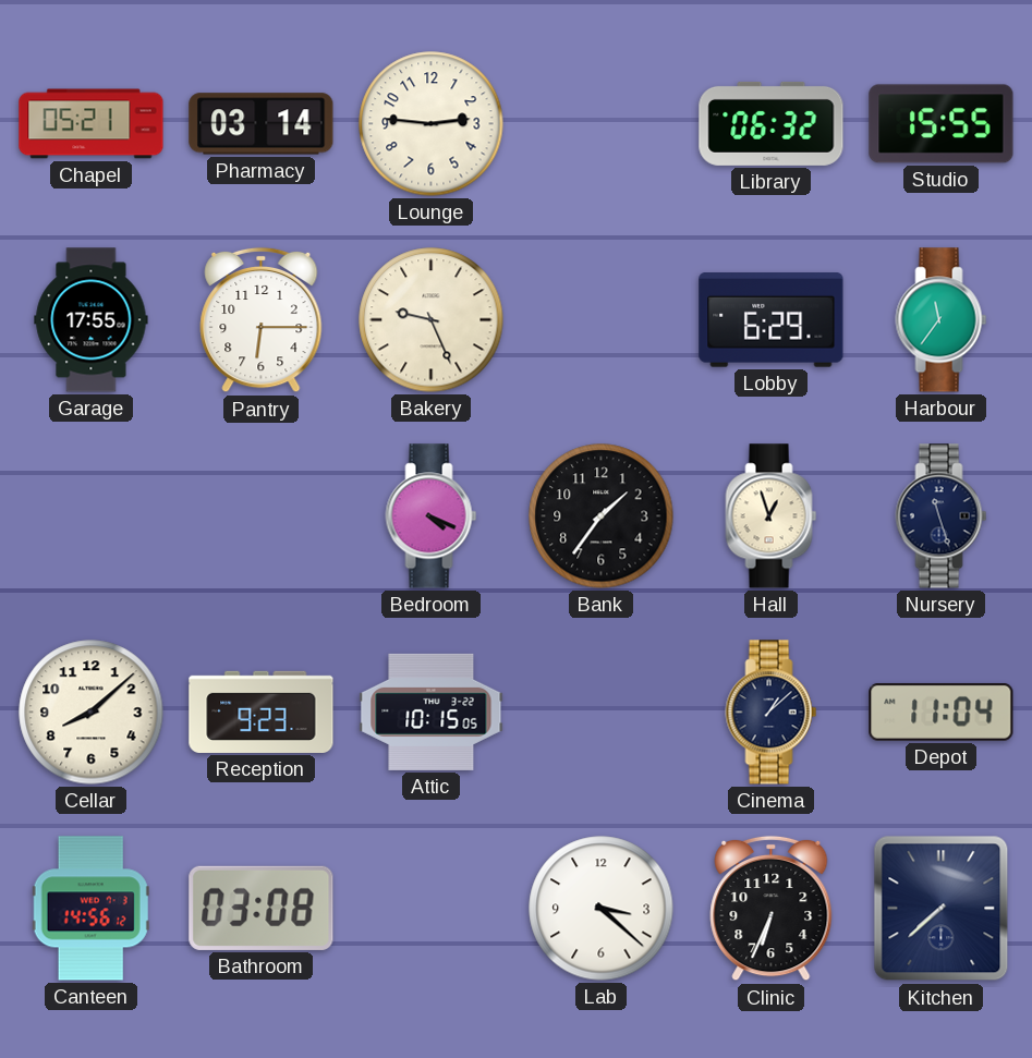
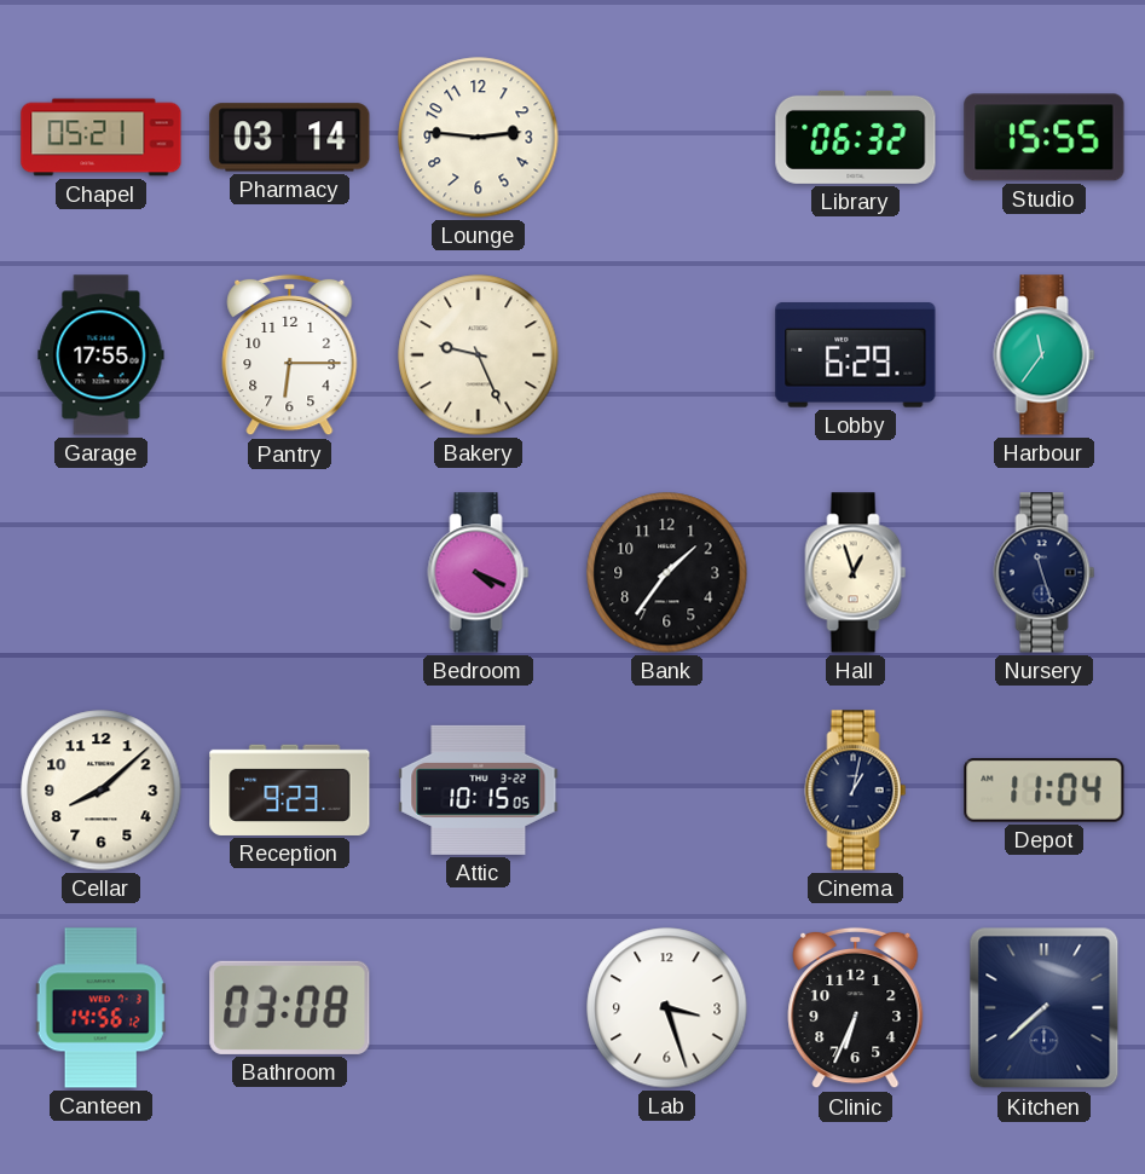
Cinema: 1:08 -> 1:02 (856, 791)
Lab: 3:22 -> 3:27 (667, 1008)
